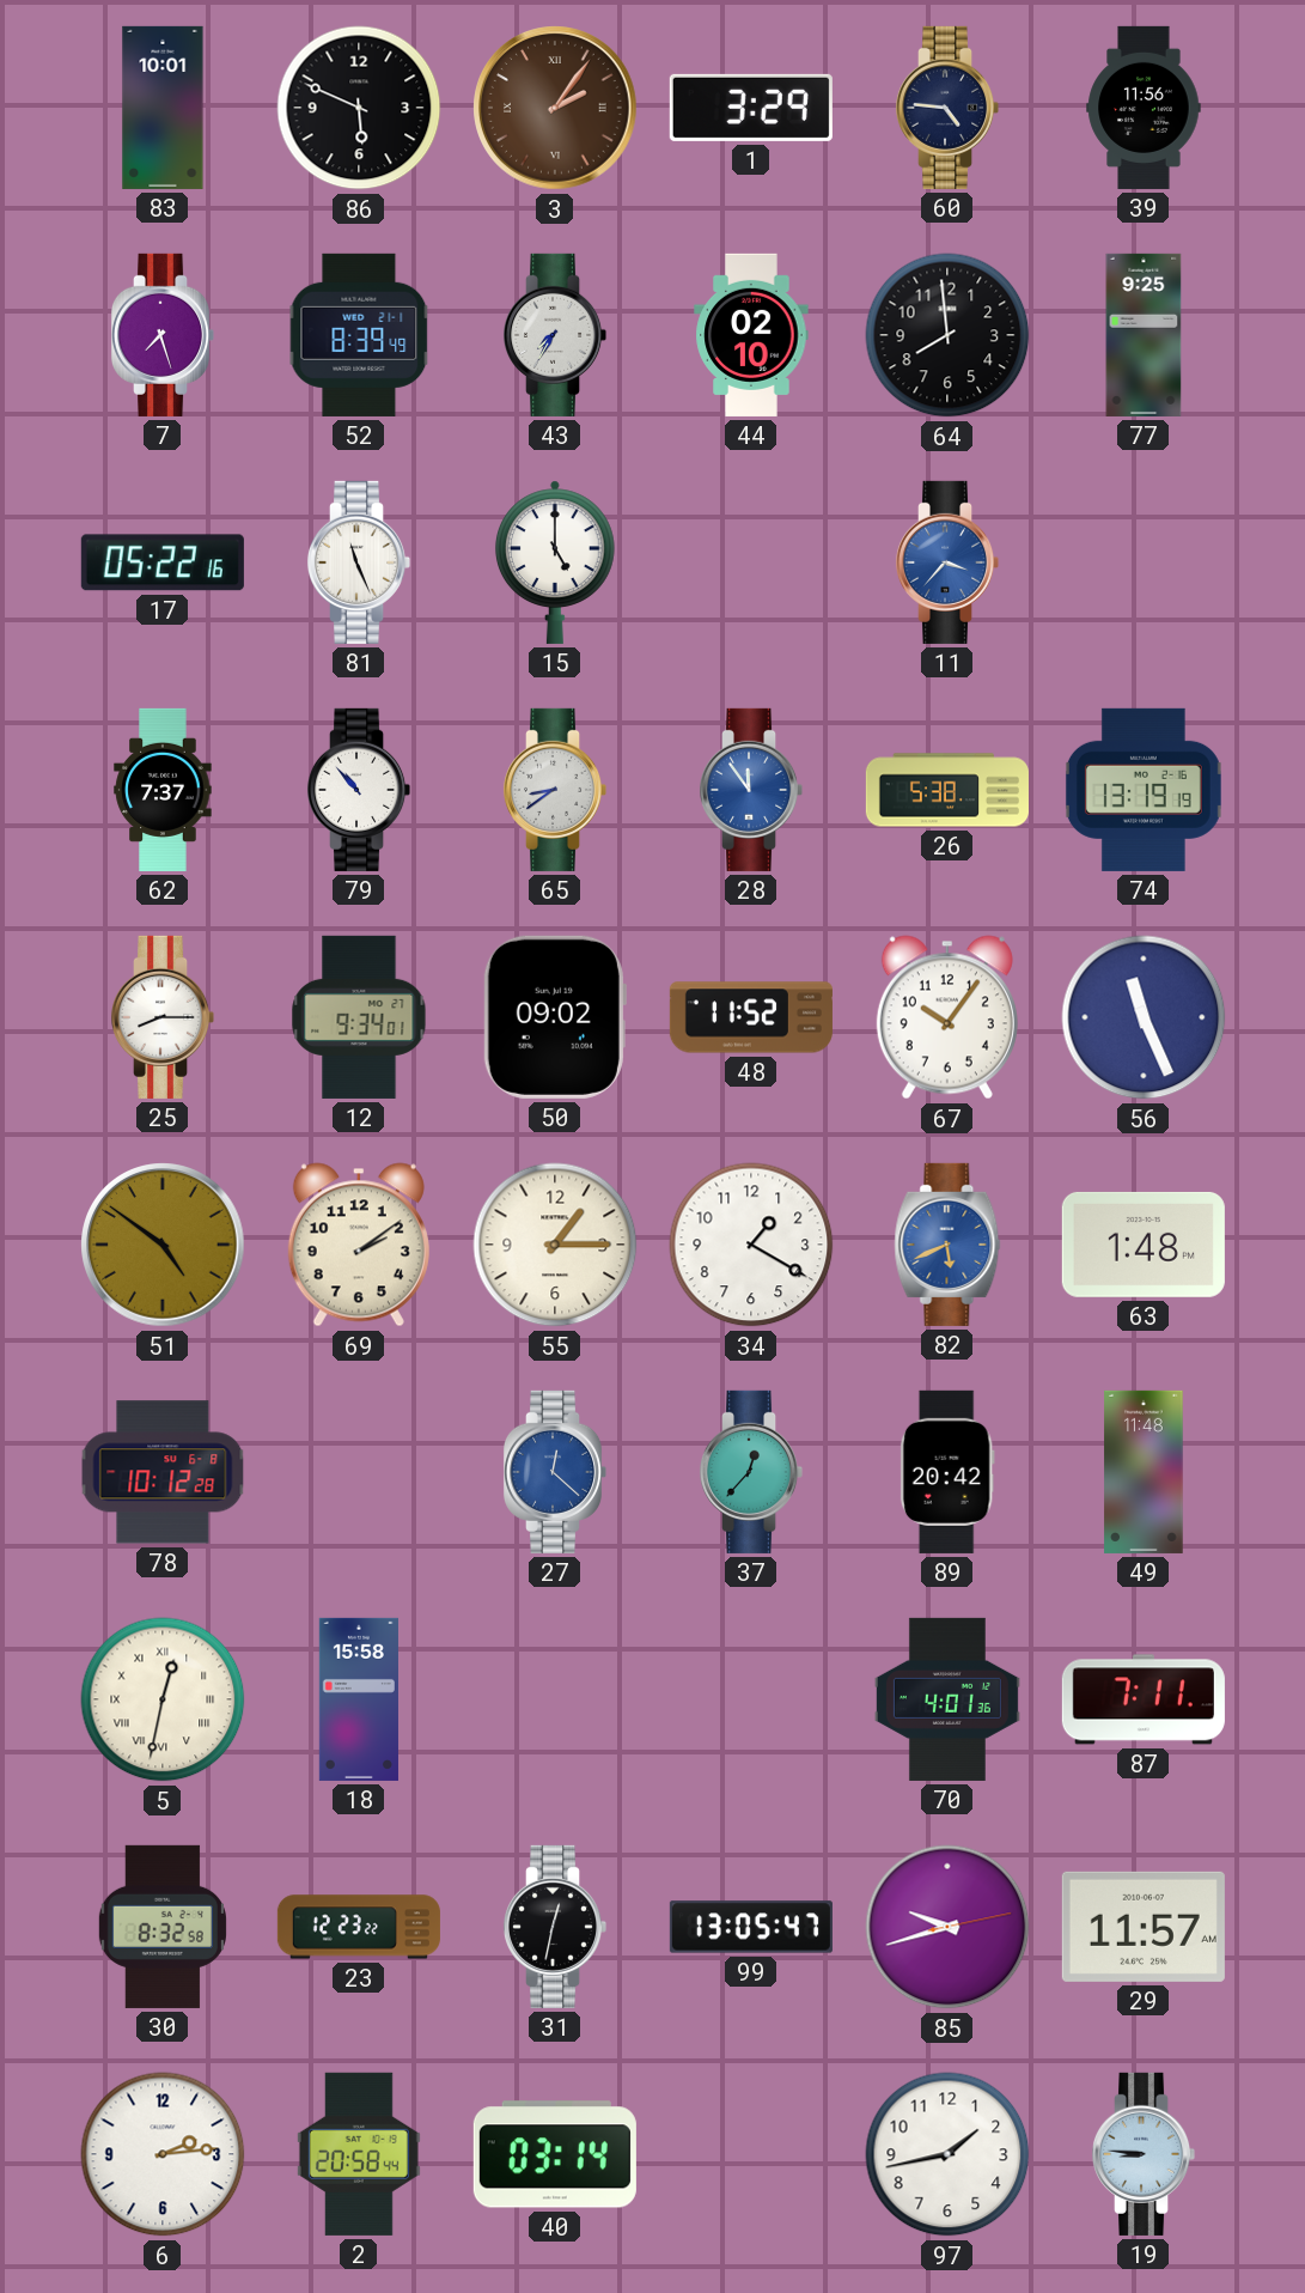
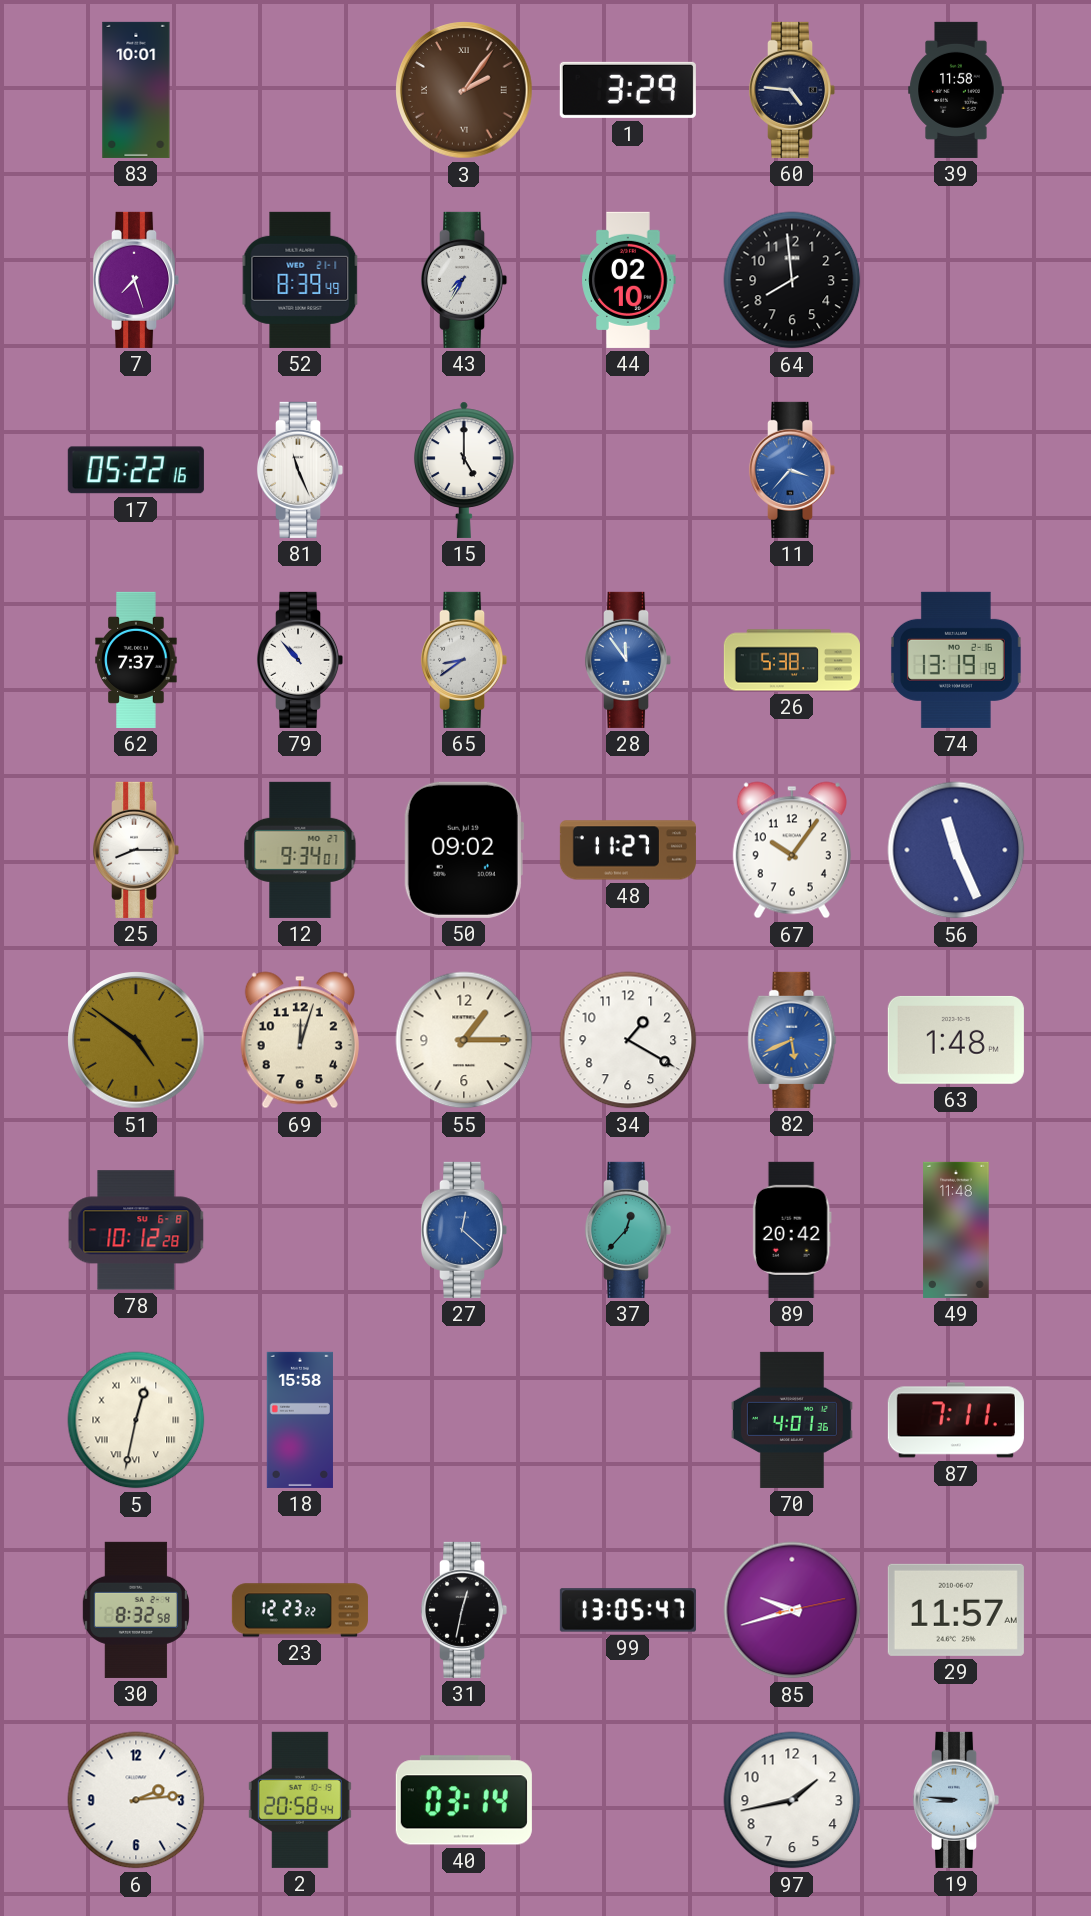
86: 5:49 -> none (359, 108)
39: 11:56 -> 11:58 (956, 90)
77: 9:25 -> none (1144, 335)
48: 11:52 -> 11:27 (628, 850)
69: 2:09 -> 12:03 (300, 1040)
